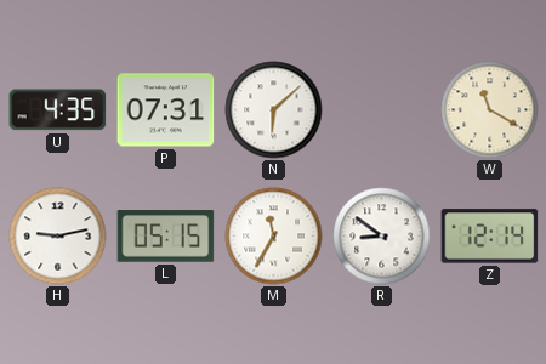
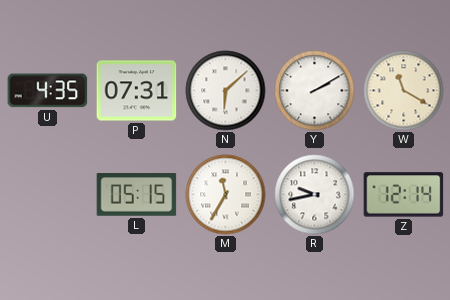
Y: none -> 2:10 (315, 91)
H: 9:13 -> none (58, 237)
R: 8:51 -> 9:43 (315, 195)
